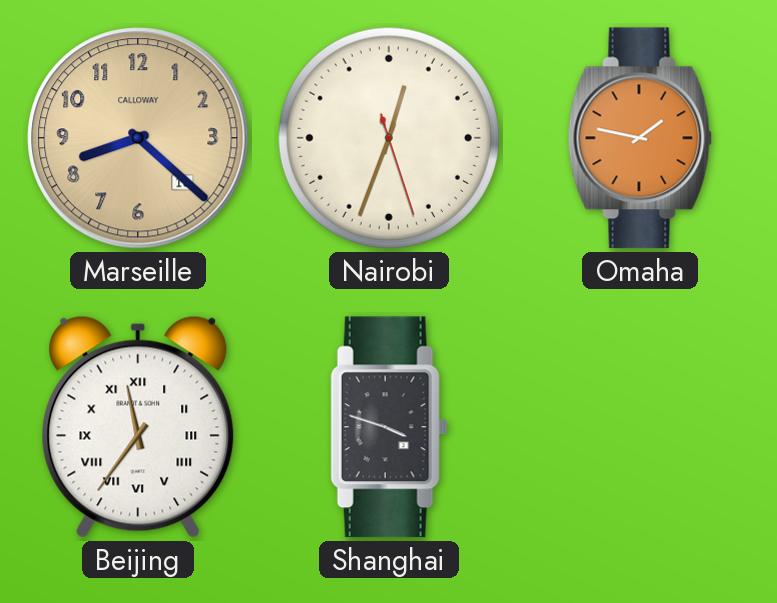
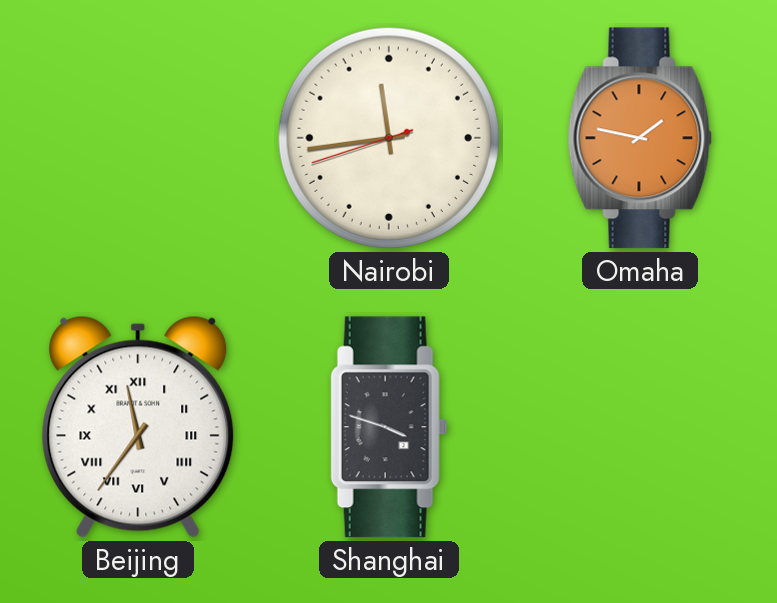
Marseille: 8:22 -> none (138, 138)
Nairobi: 12:33 -> 11:43 (389, 138)
